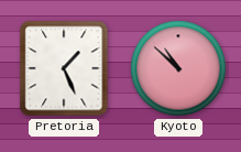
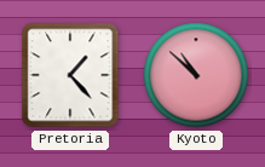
Pretoria: 1:26 -> 1:23 (70, 75)
